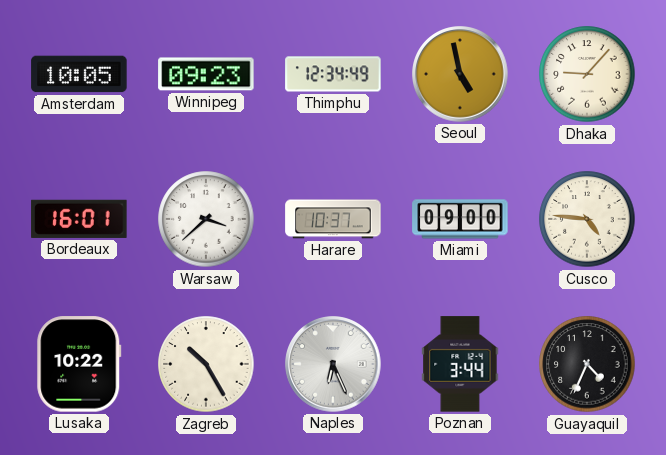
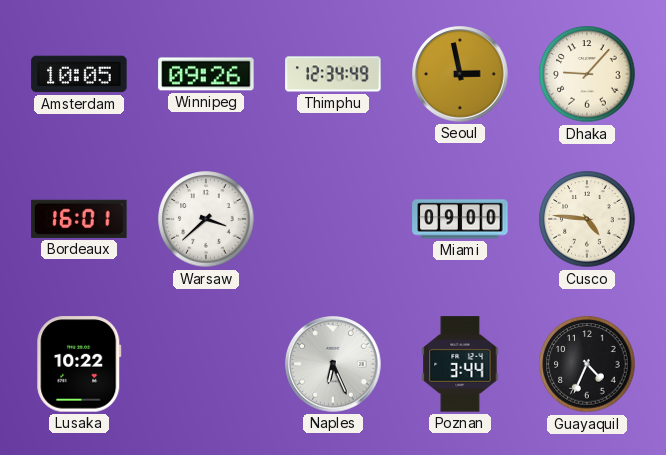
Winnipeg: 09:23 -> 09:26 (206, 74)
Seoul: 4:58 -> 2:58 (460, 74)
Harare: 10:37 -> none (333, 219)
Zagreb: 10:25 -> none (206, 364)
